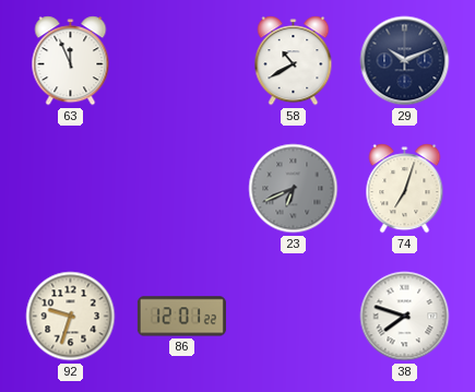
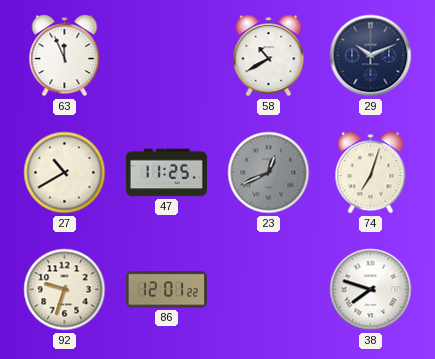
27: none -> 10:40 (65, 173)
47: none -> 11:25 (166, 173)
23: 6:41 -> 12:41 (269, 173)
